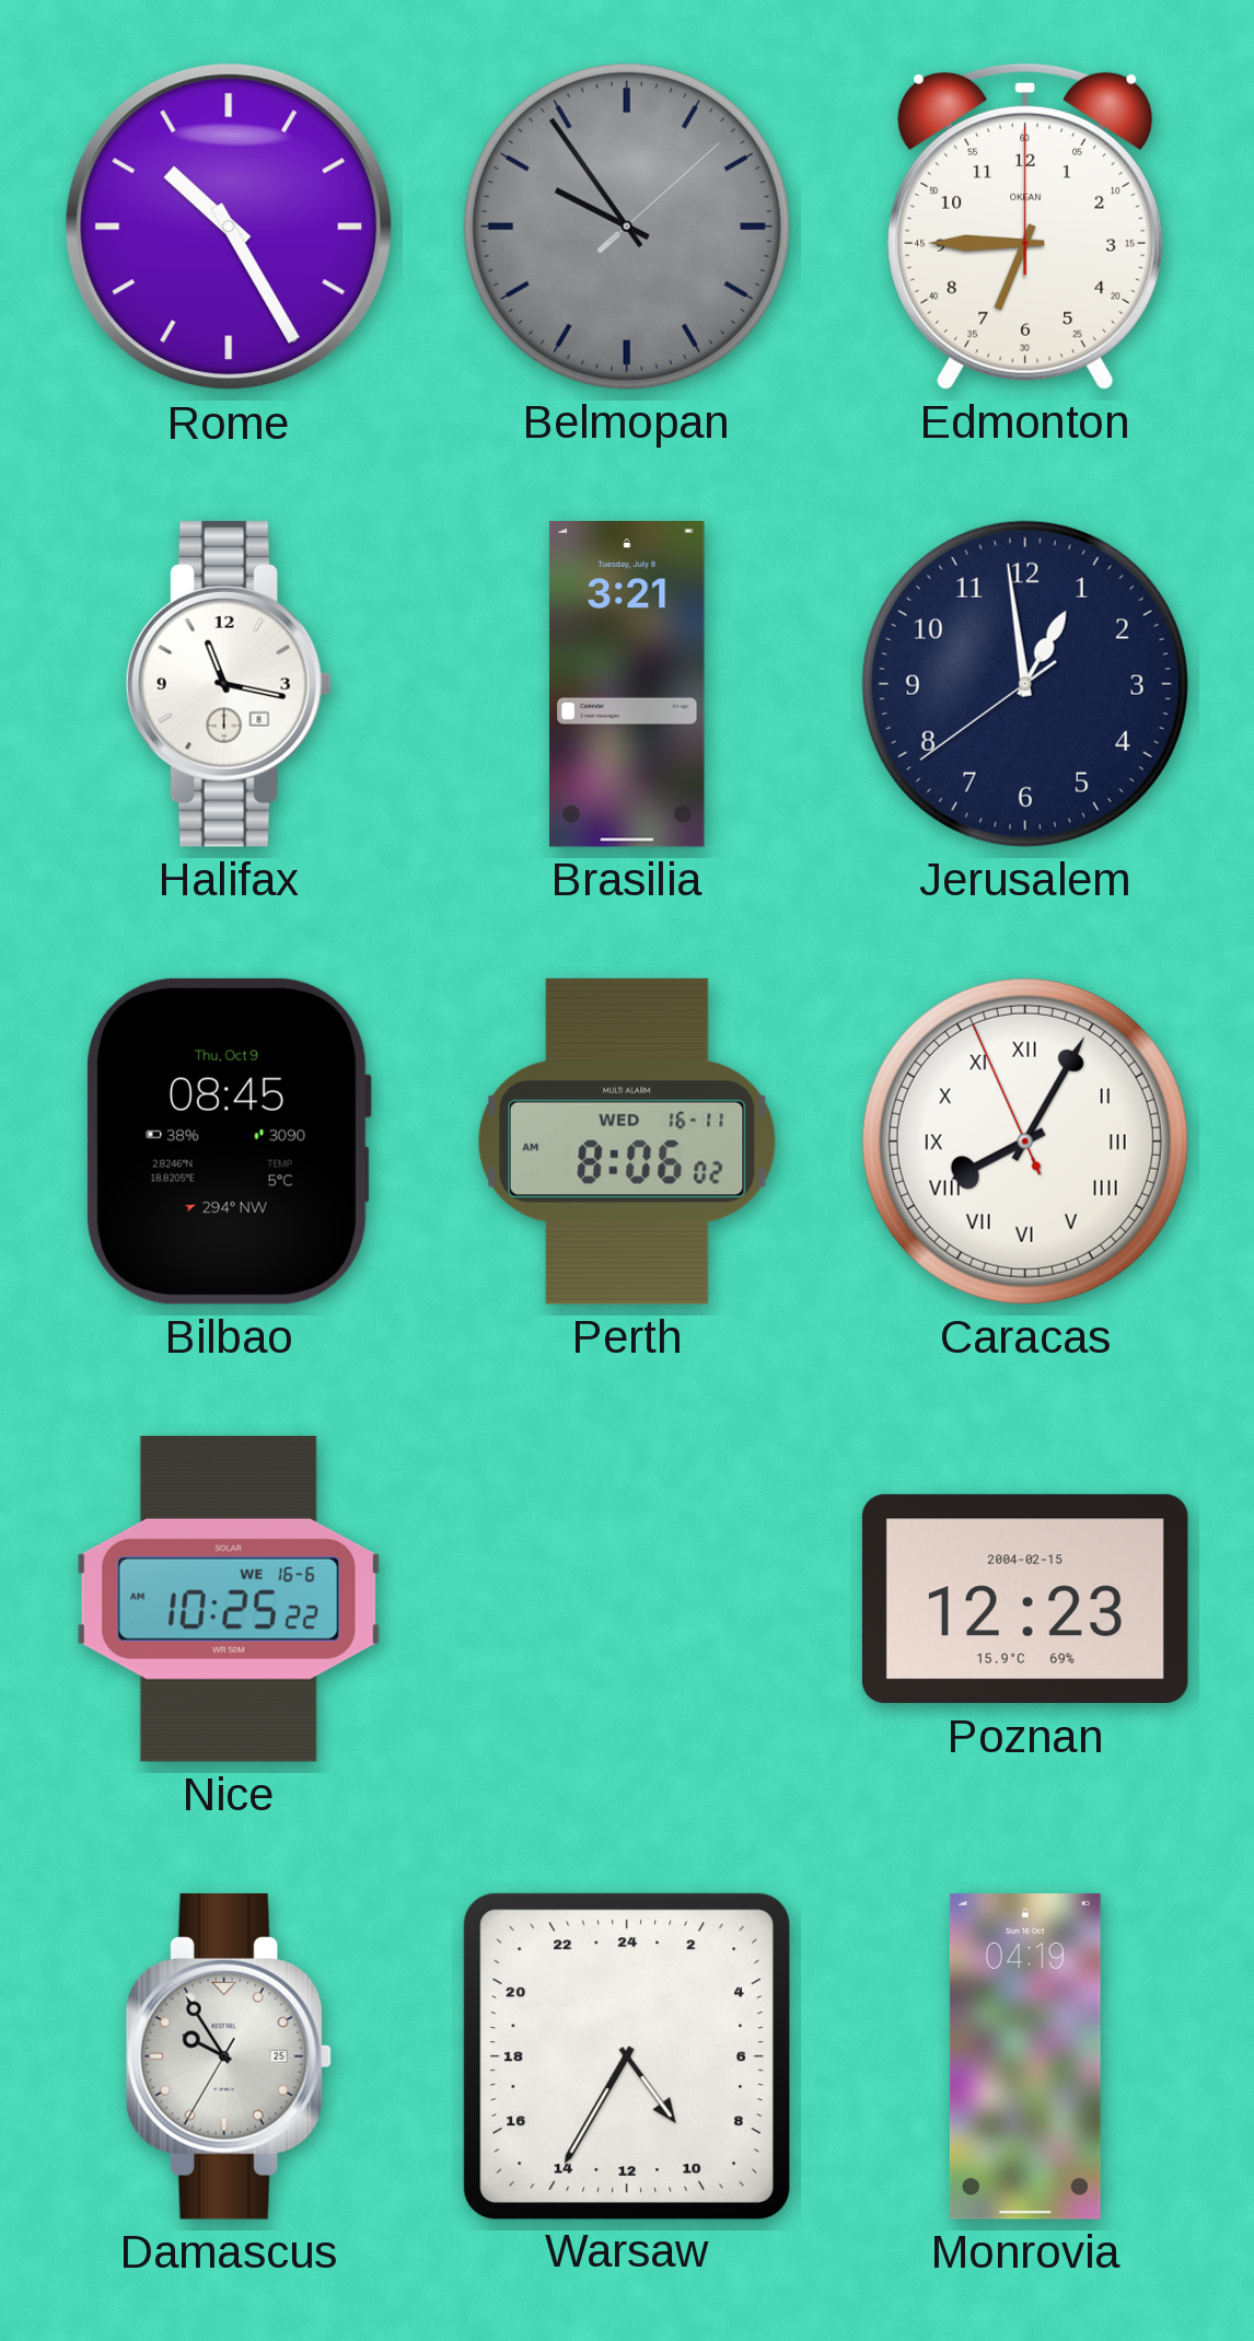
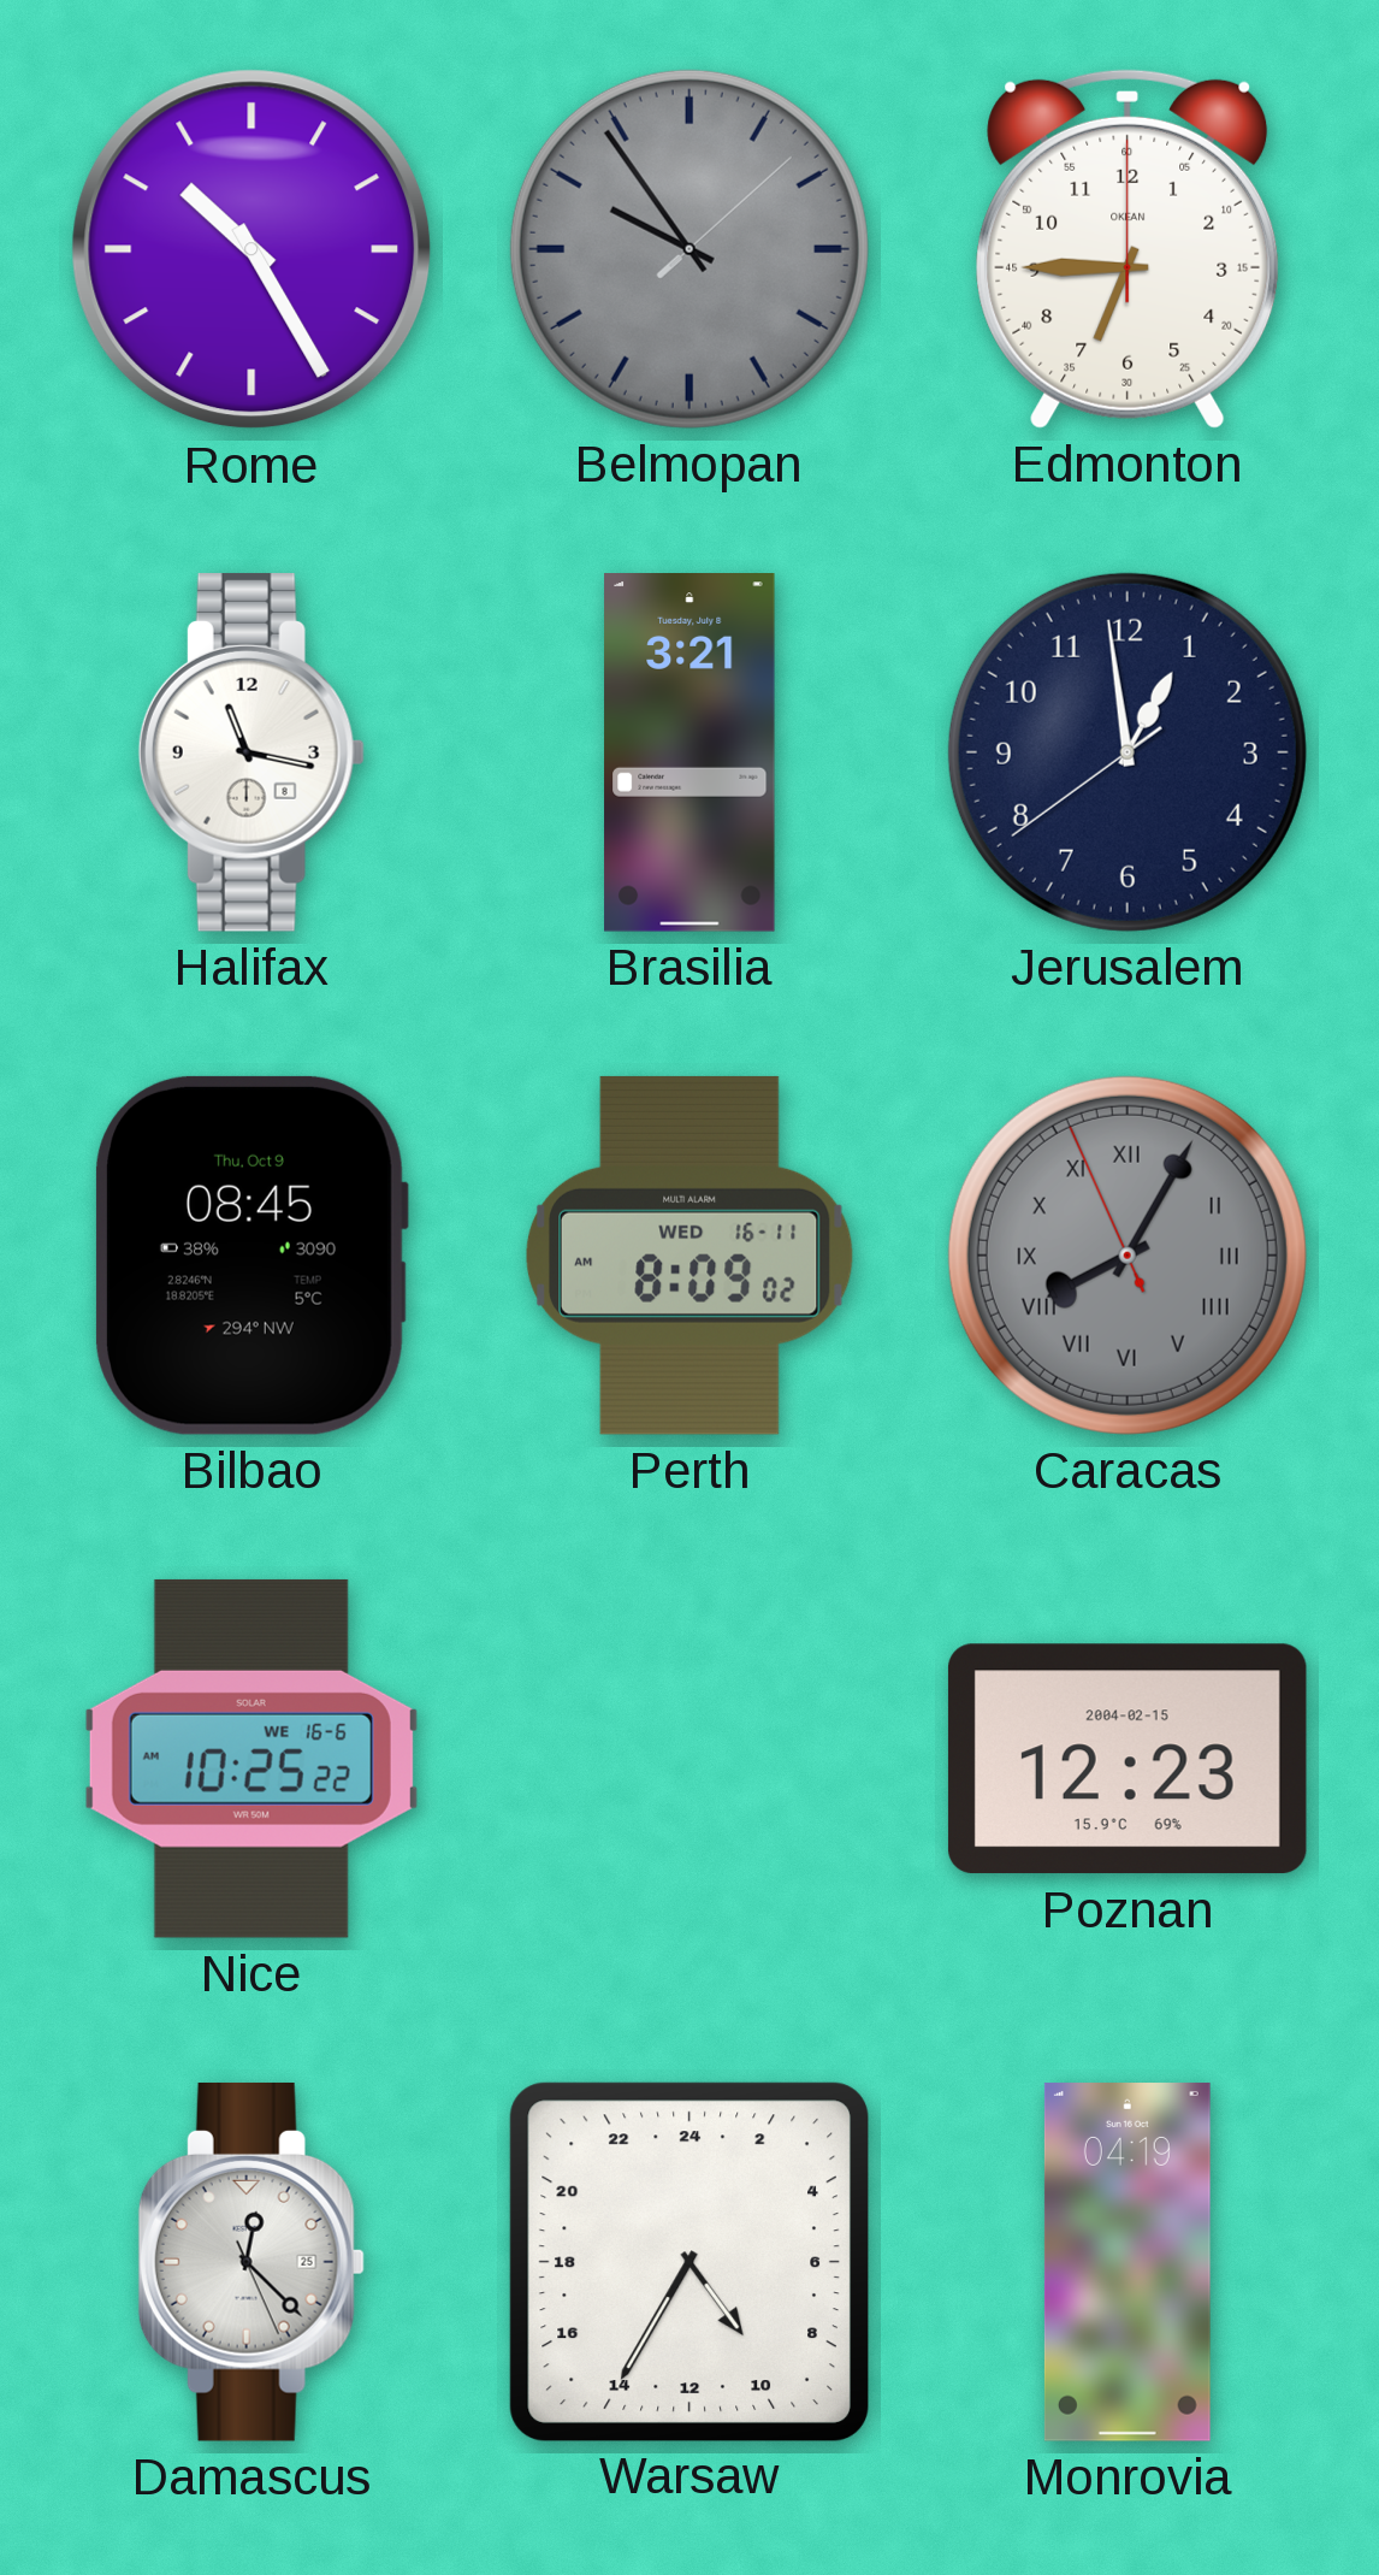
Perth: 8:06 -> 8:09 (689, 1256)
Caracas dial: white -> grey (1128, 1256)
Damascus: 9:54 -> 12:22 (251, 2262)
